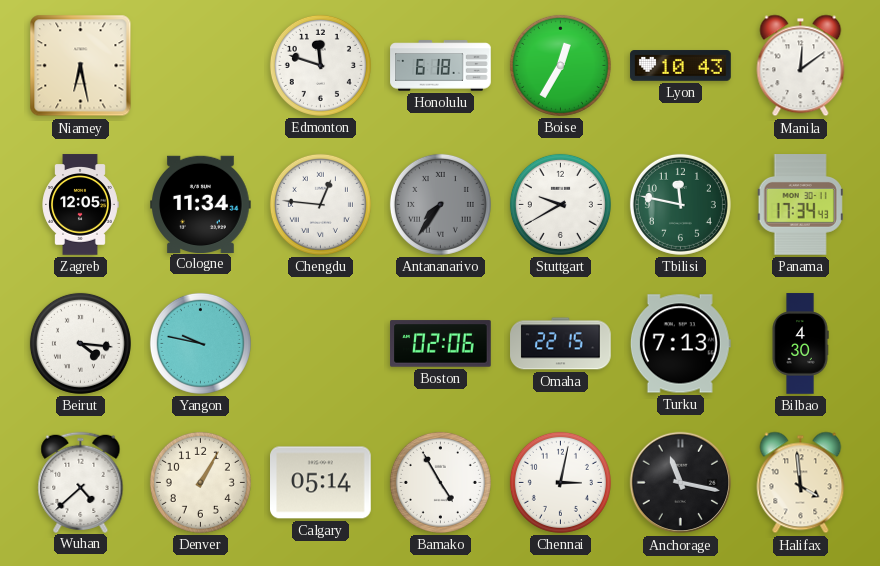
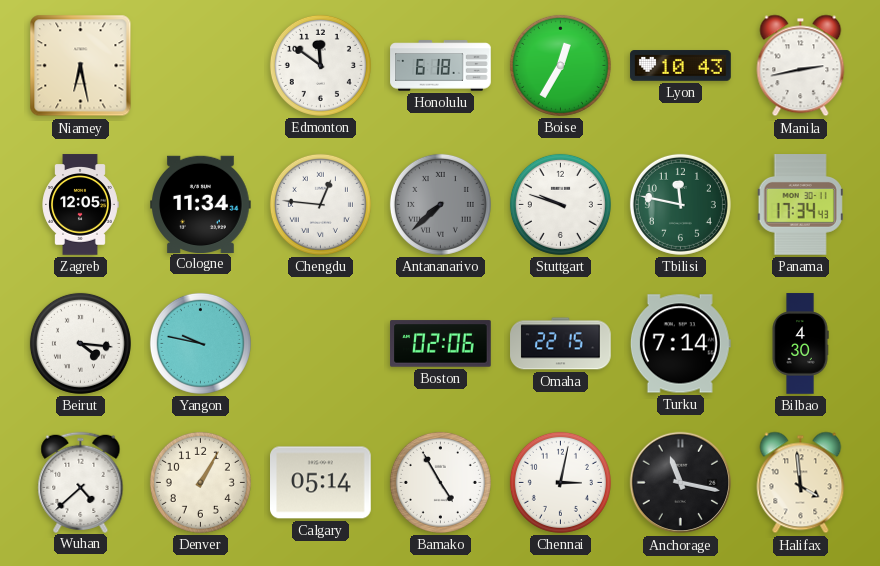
Edmonton: 11:48 -> 11:51 (320, 65)
Manila: 12:09 -> 2:43 (801, 66)
Antananarivo: 7:36 -> 7:38 (440, 204)
Stuttgart: 9:40 -> 9:48 (560, 204)
Turku: 7:13 -> 7:14 (680, 344)
